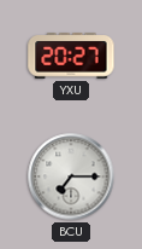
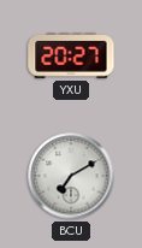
BCU: 7:15 -> 7:10 (71, 176)
